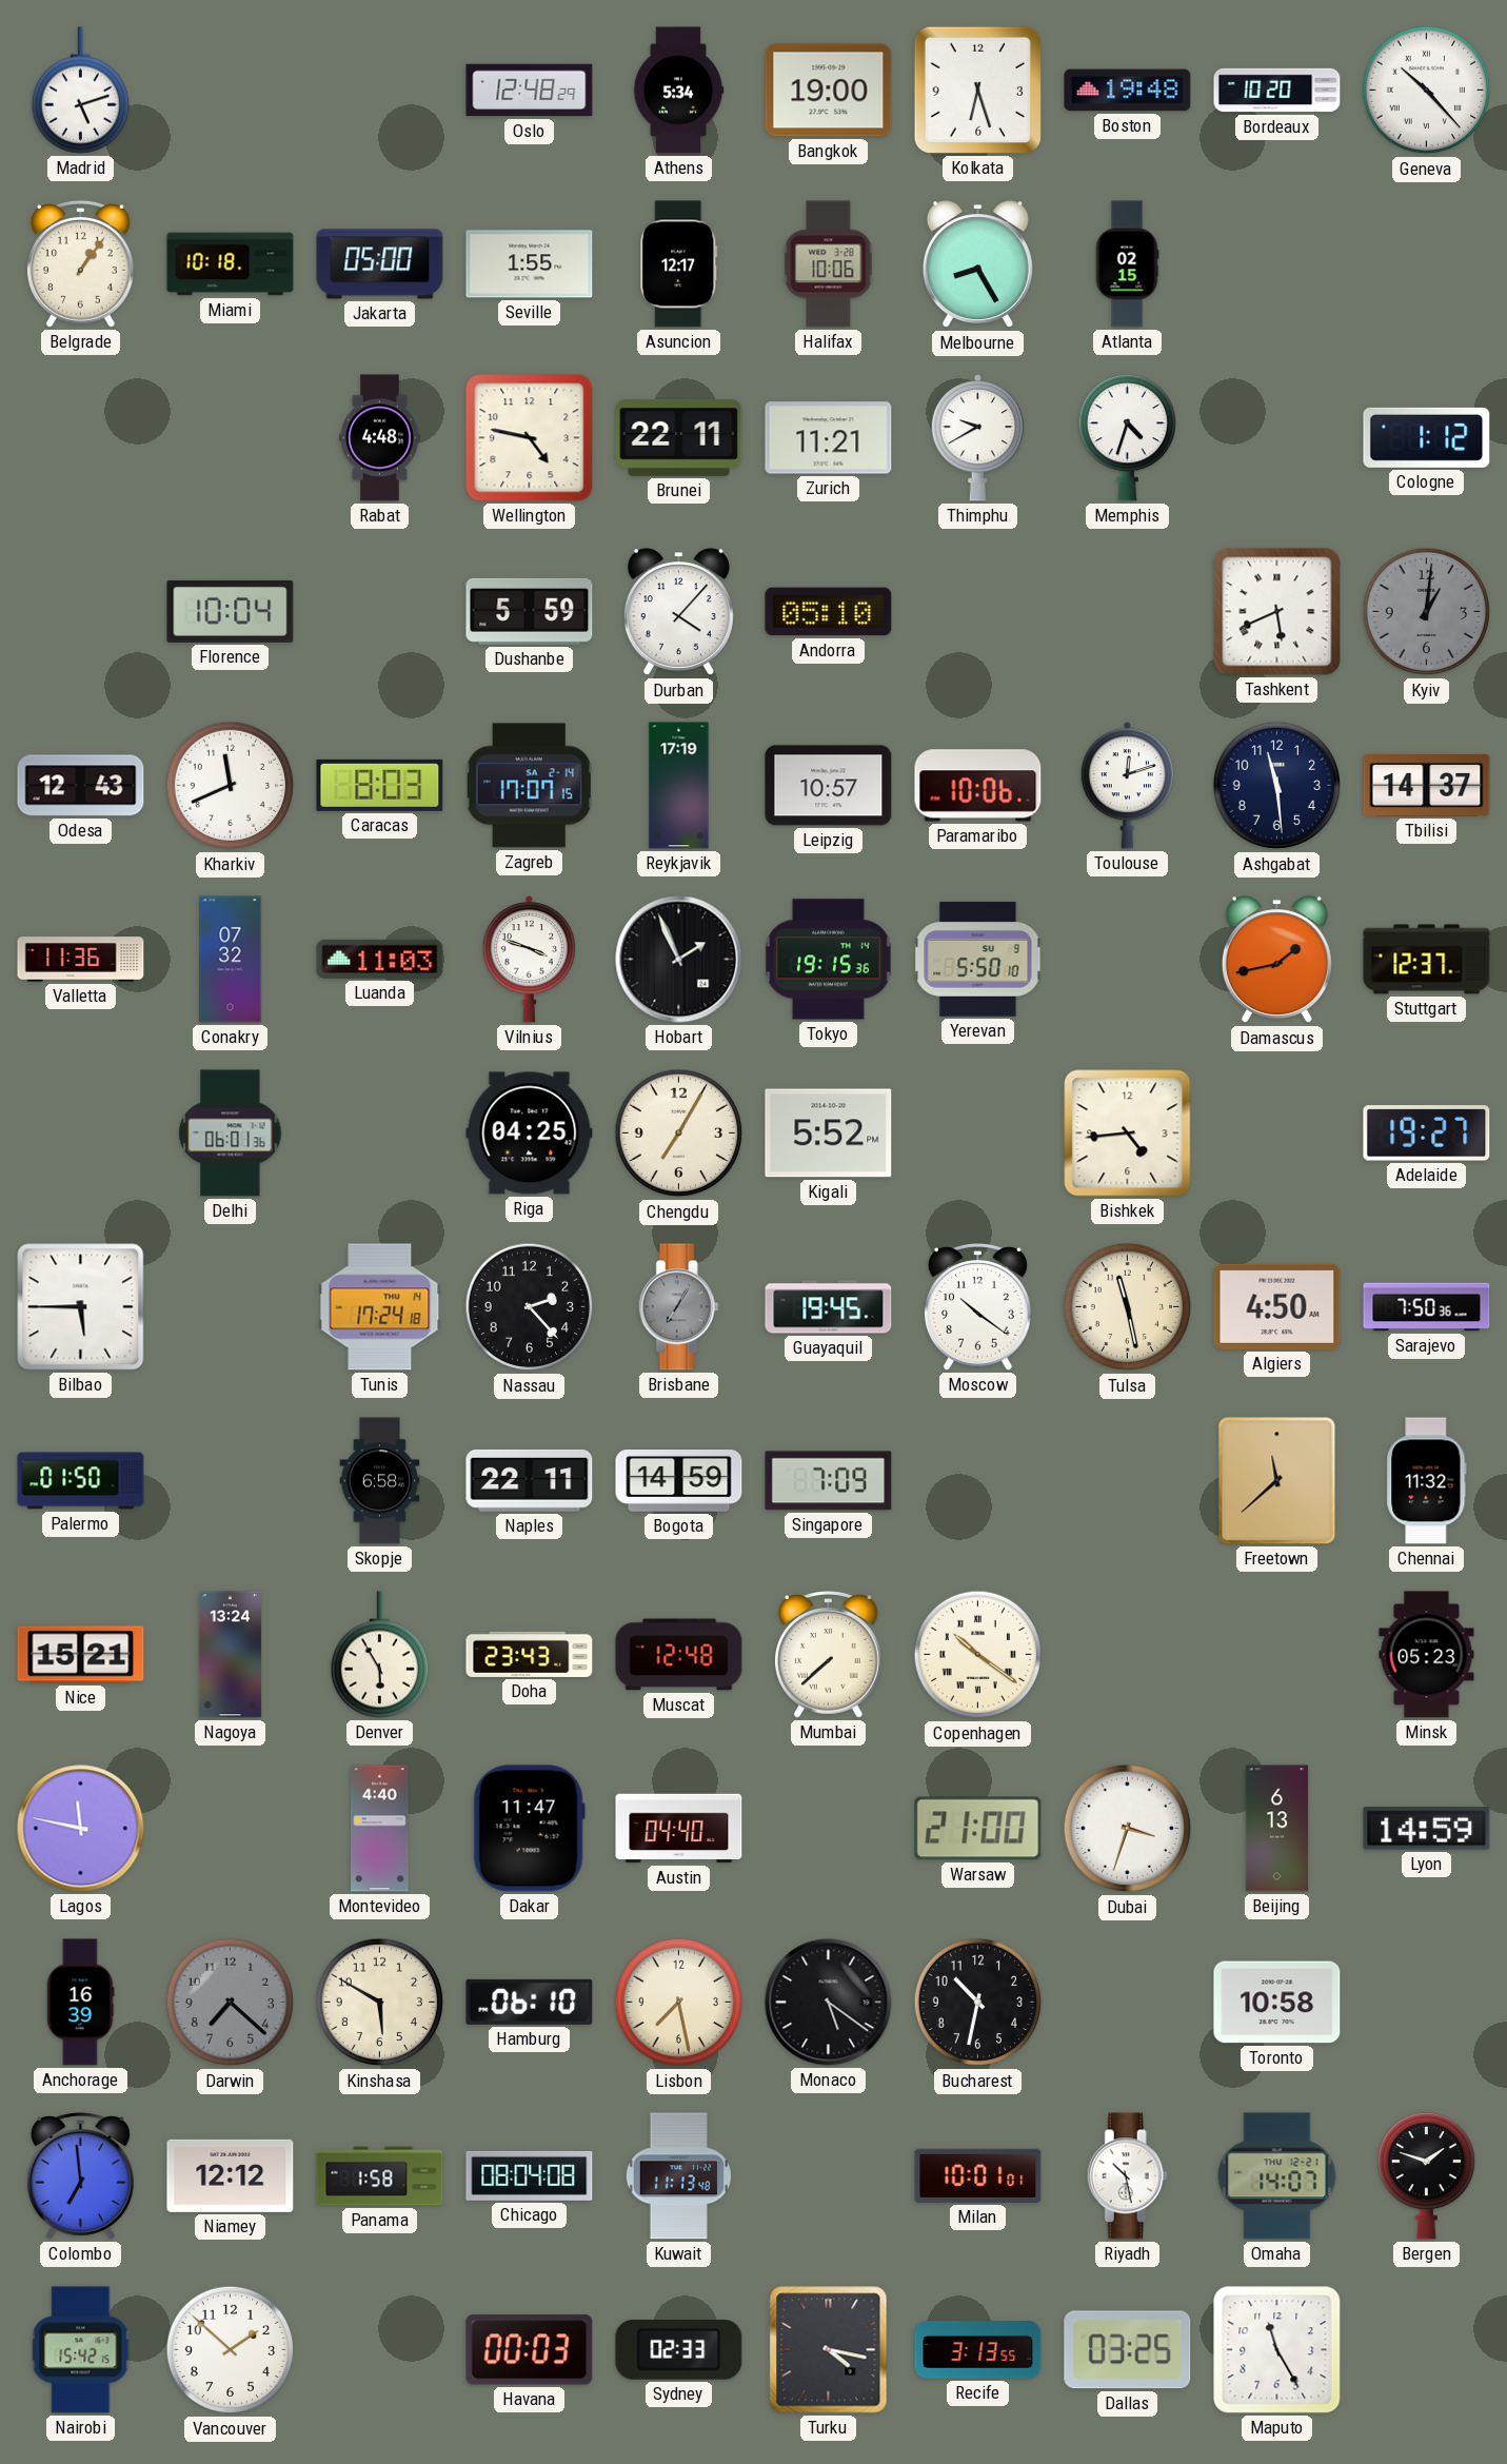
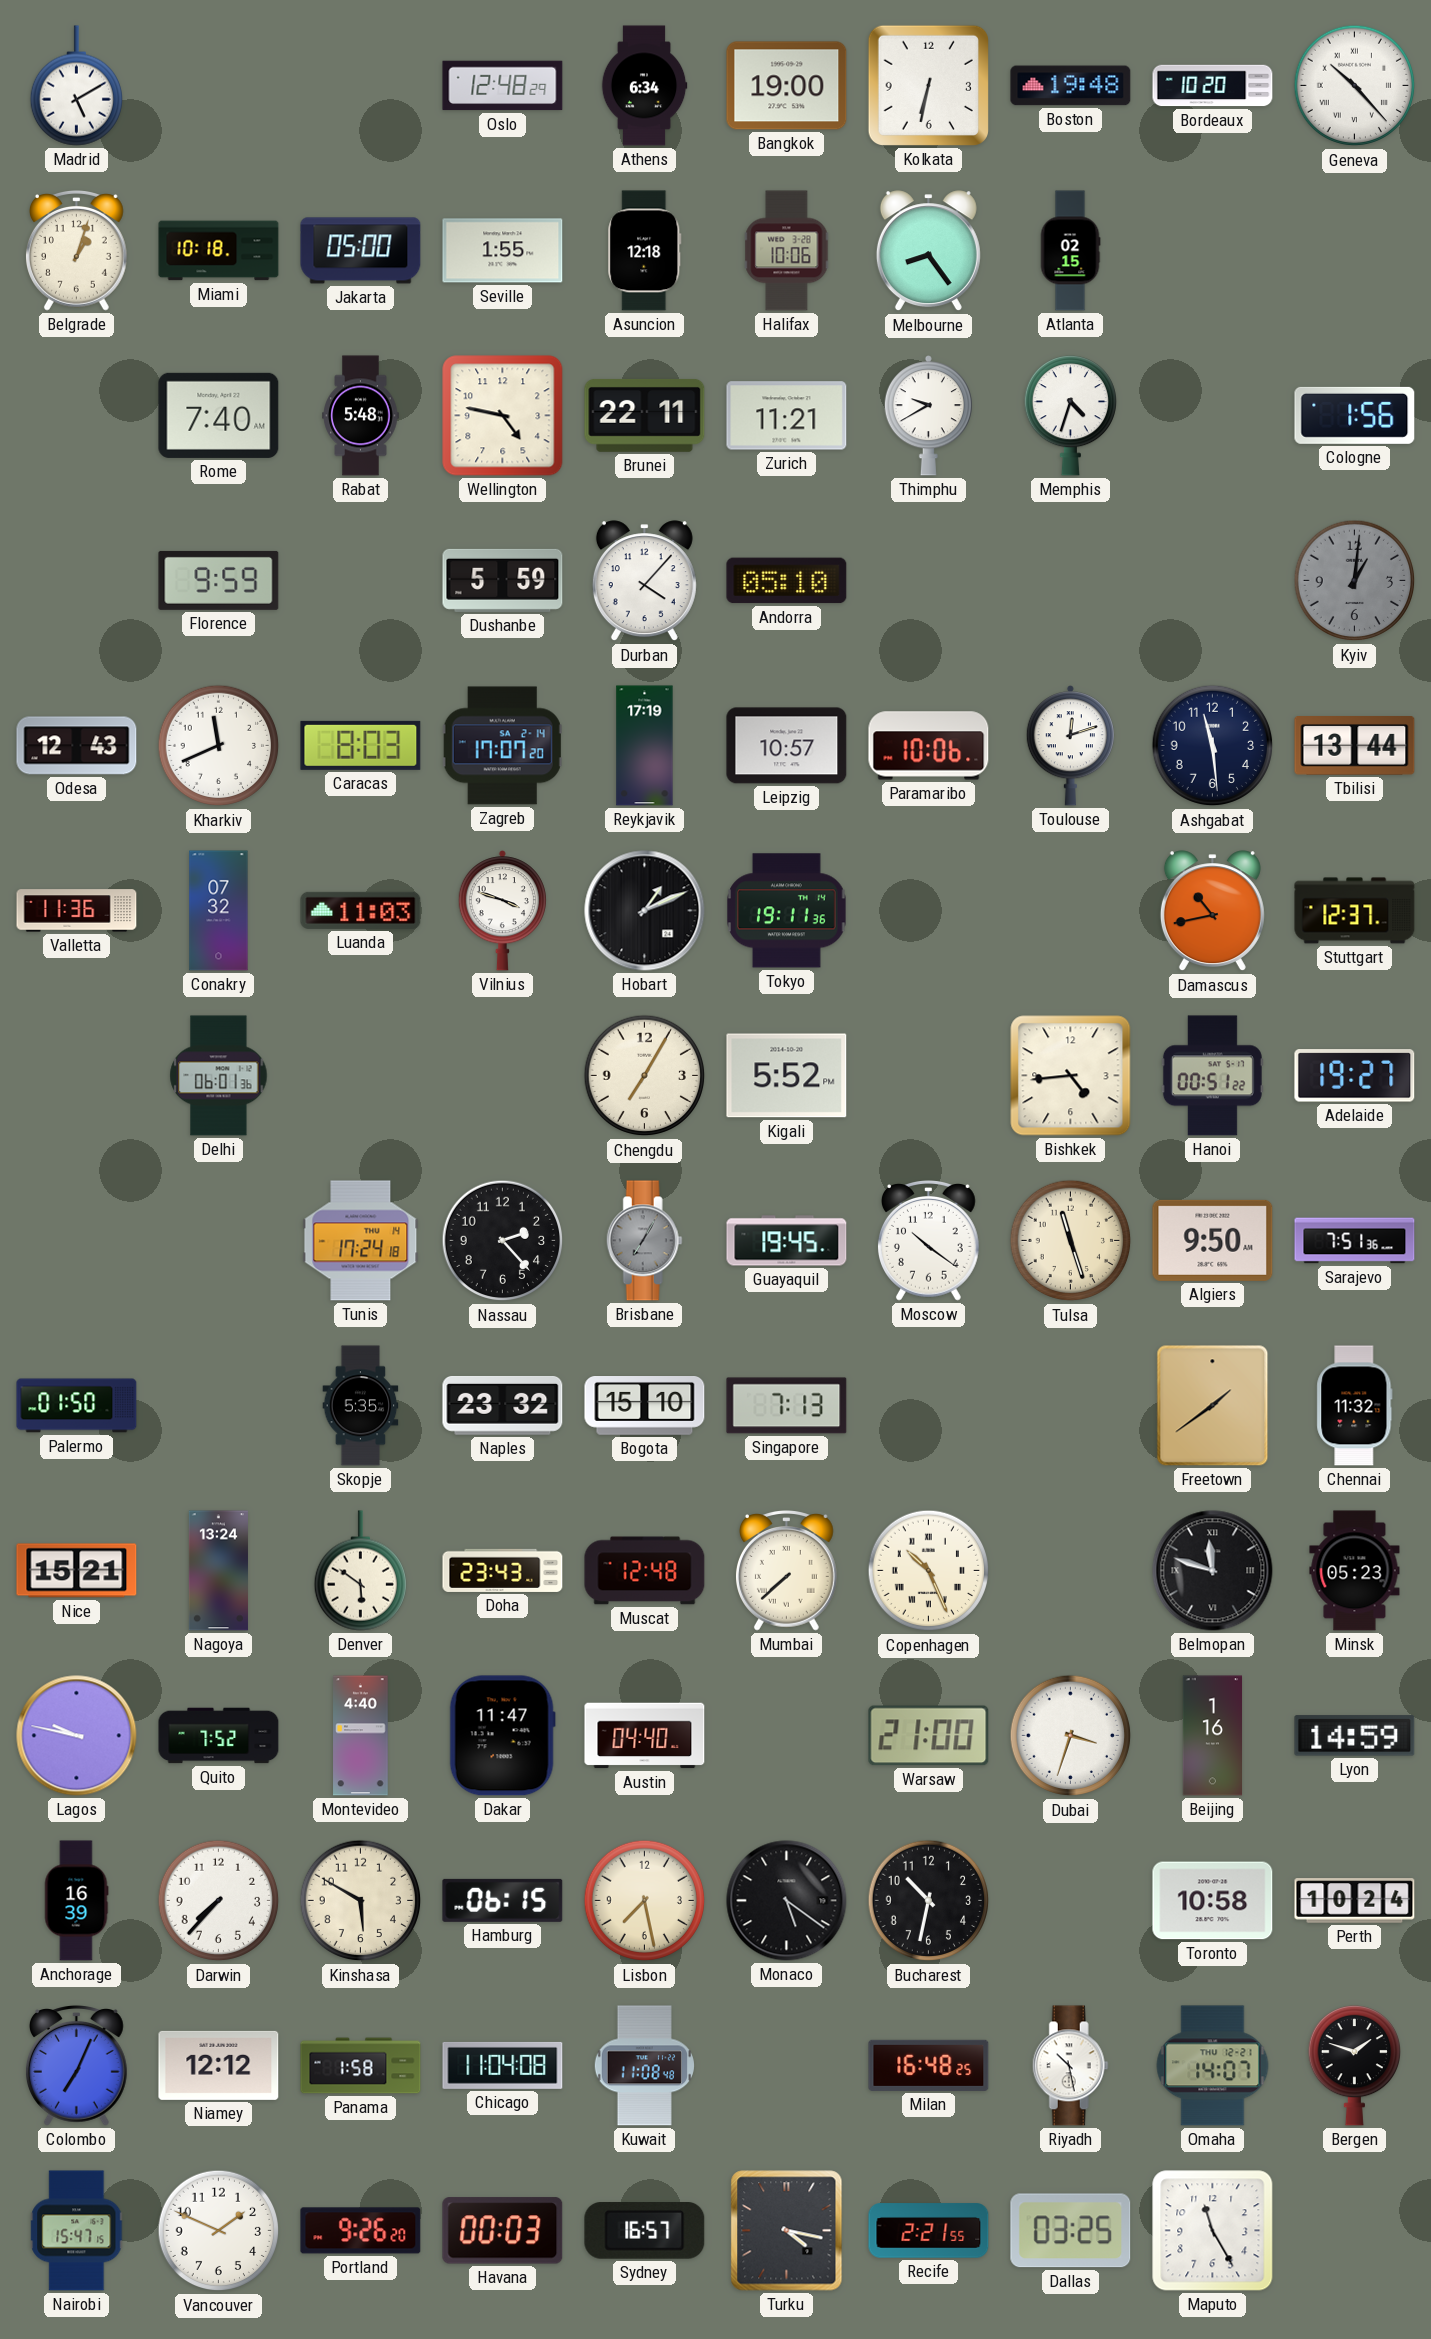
Madrid: 5:12 -> 5:10 (76, 86)
Athens: 5:34 -> 6:34 (644, 86)
Kolkata: 6:27 -> 6:32 (928, 85)
Belgrade: 1:06 -> 1:03 (76, 251)
Asuncion: 12:17 -> 12:18 (645, 251)
Melbourne: 8:25 -> 8:24 (928, 251)
Rome: none -> 7:40 (219, 415)
Rabat: 4:48 -> 5:48 (361, 416)
Cologne: 1:12 -> 1:56 (1355, 415)
Florence: 10:04 -> 9:59 (219, 580)
Tashkent: 5:41 -> none (1277, 612)
Zagreb: 17:07:15 -> 17:07:20 (502, 746)
Tbilisi: 14:37 -> 13:44 (1355, 746)
Hobart: 1:56 -> 1:11 (645, 911)
Tokyo: 19:15 -> 19:11 (787, 911)
Yerevan: 5:50 -> none (978, 960)
Damascus: 1:43 -> 10:43 (1212, 911)
Riga: 04:25 -> none (530, 1134)
Hanoi: none -> 00:51 (1212, 1076)
Bilbao: 5:45 -> none (81, 1307)
Tulsa: 11:28 -> 11:27 (1071, 1241)
Algiers: 4:50 -> 9:50 (1213, 1240)
Sarajevo: 7:50 -> 7:51 (1355, 1241)
Skopje: 6:58 -> 5:35 (361, 1406)
Naples: 22:11 -> 23:32 (503, 1405)
Bogota: 14:59 -> 15:10 (645, 1406)
Singapore: 7:09 -> 7:13 (787, 1406)
Freetown: 11:38 -> 1:39 (1213, 1406)
Denver: 5:55 -> 5:51 (360, 1571)
Copenhagen: 10:21 -> 10:26 (929, 1571)
Belmopan: none -> 11:48 (1213, 1571)
Lagos: 11:47 -> 9:47 (77, 1736)
Quito: none -> 7:52 (219, 1736)
Beijing: 6:13 -> 1:16 (1213, 1736)
Darwin: 7:22 -> 7:37 (219, 1901)
Darwin dial: grey -> white (219, 1901)
Hamburg: 06:10 -> 06:15 (503, 1900)
Perth: none -> 10:24 (1355, 1901)
Colombo: 6:59 -> 7:04 (76, 2066)
Chicago: 08:04 -> 11:04 (503, 2065)
Kuwait: 11:13 -> 11:08 (644, 2066)
Milan: 10:01 -> 16:48 (929, 2065)
Nairobi: 15:42 -> 15:47 (77, 2231)
Vancouver: 1:52 -> 1:49 (219, 2231)
Portland: none -> 9:26 (361, 2231)
Sydney: 02:33 -> 16:57 (645, 2231)
Recife: 3:13 -> 2:21 (929, 2231)
